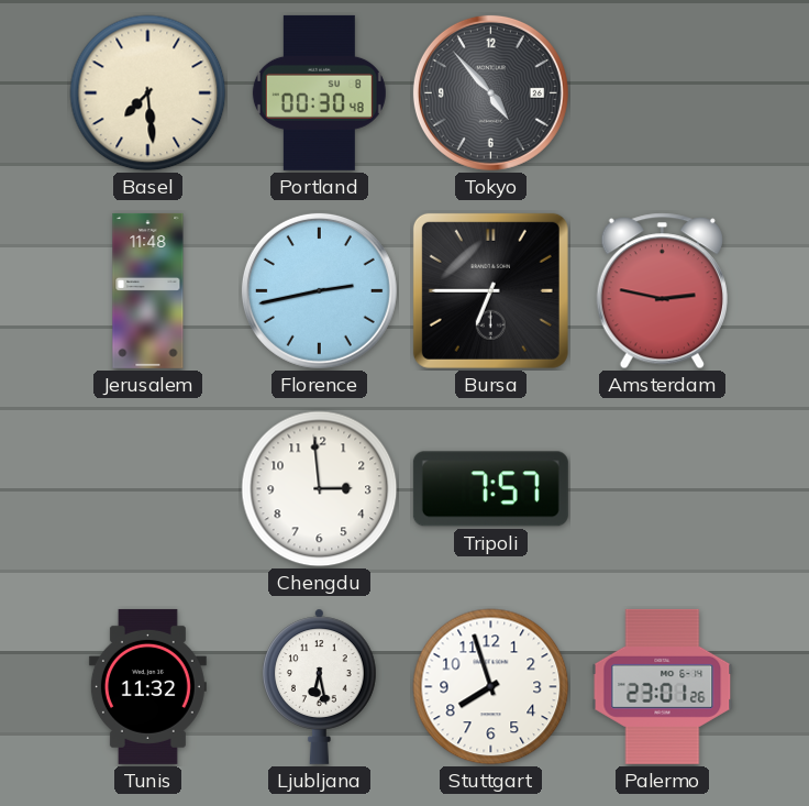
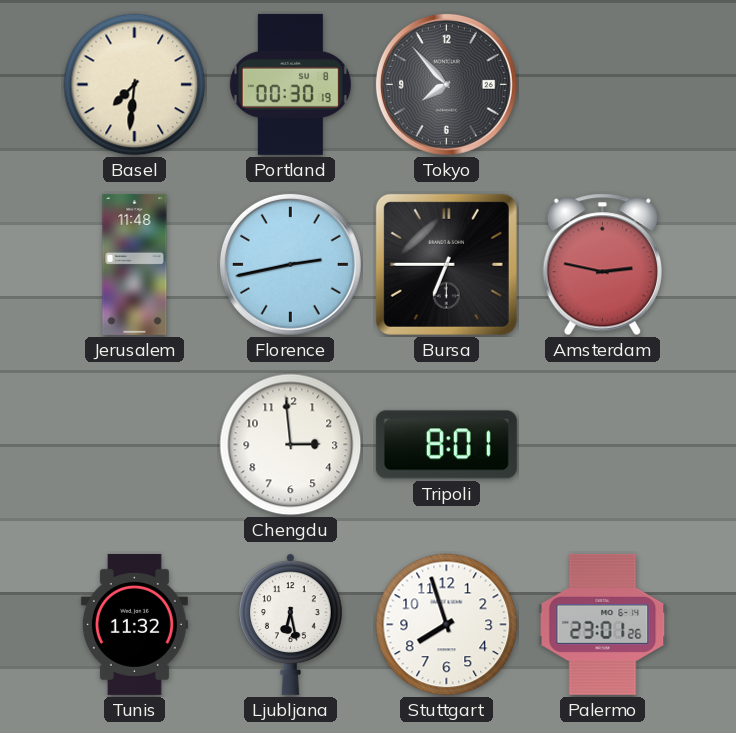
Basel: 7:29 -> 7:31 (135, 85)
Portland: 00:30:48 -> 00:30:19 (290, 84)
Tokyo: 4:53 -> 7:53 (446, 84)
Tripoli: 7:57 -> 8:01 (446, 445)
